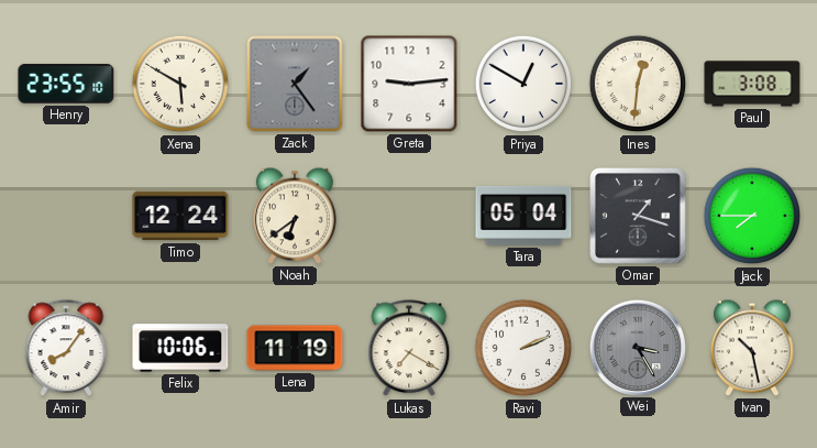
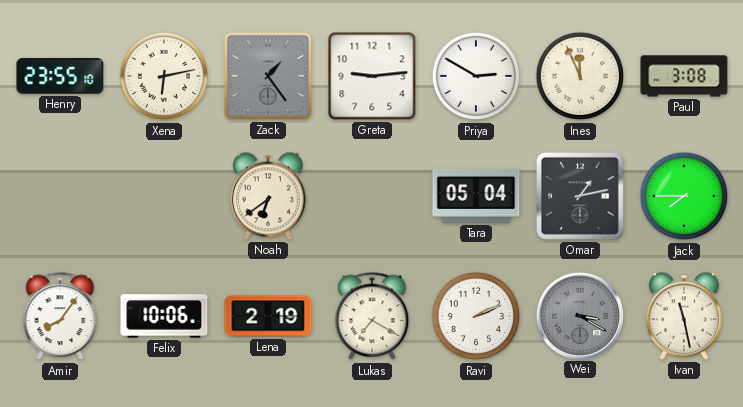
Xena: 5:50 -> 6:13 (164, 76)
Priya: 12:50 -> 2:50 (476, 76)
Ines: 12:31 -> 11:56 (580, 76)
Timo: 12:24 -> none (180, 216)
Omar: 1:18 -> 1:13 (580, 196)
Lena: 11:19 -> 2:19 (268, 316)
Wei: 3:25 -> 3:20 (579, 315)
Ivan: 10:28 -> 11:28 (685, 316)
